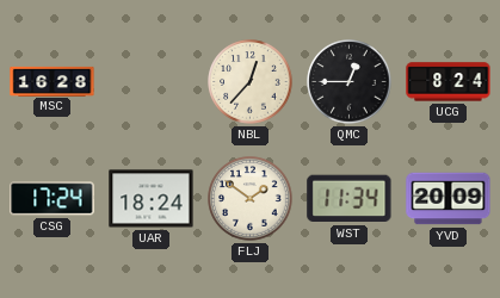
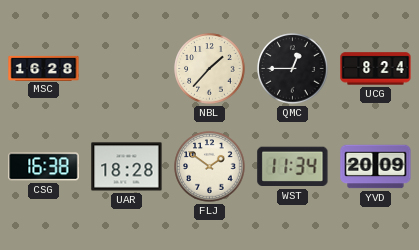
NBL: 12:37 -> 1:37 (210, 69)
CSG: 17:24 -> 16:38 (44, 167)
UAR: 18:24 -> 18:28 (127, 167)
